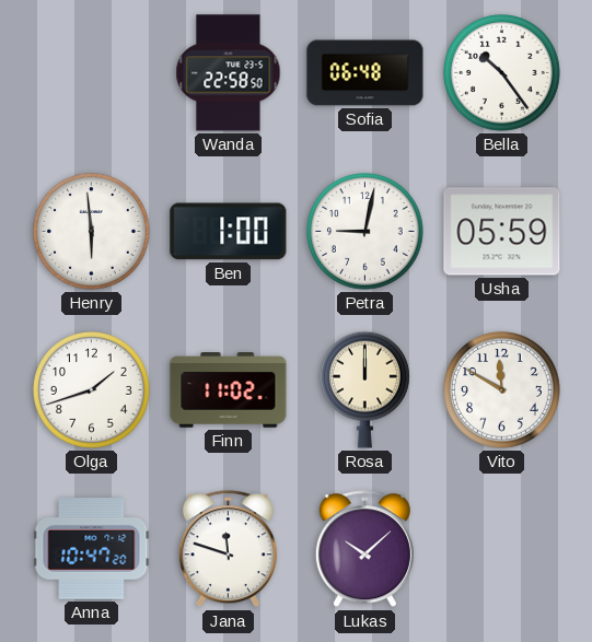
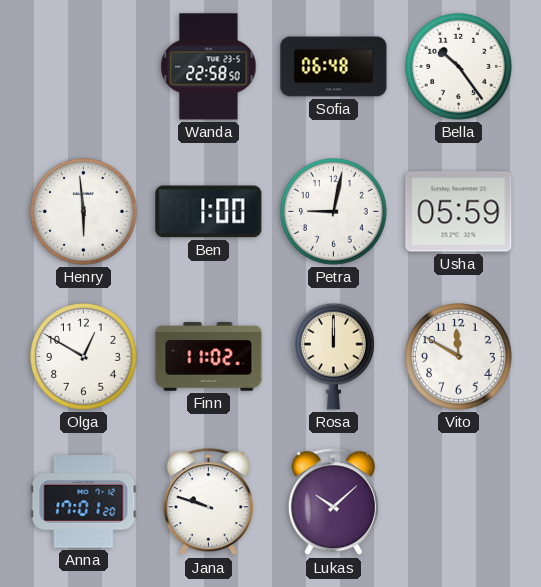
Olga: 1:42 -> 12:50 (84, 357)
Anna: 10:47 -> 17:01 (84, 502)
Jana: 11:48 -> 9:48 (208, 502)
